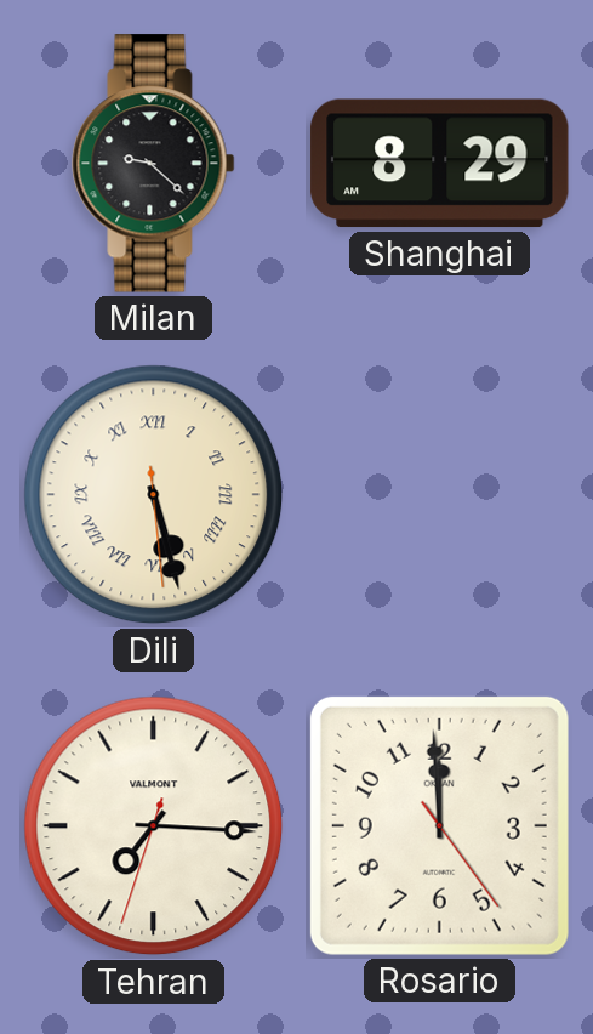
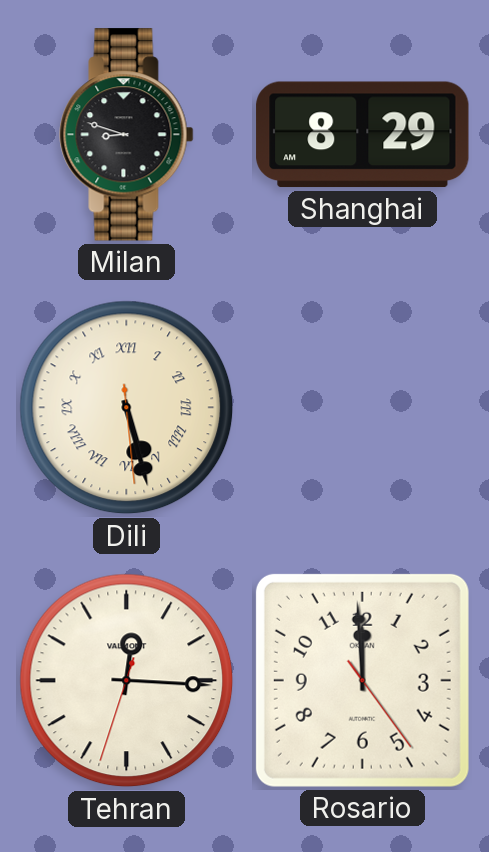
Milan: 9:22 -> 8:48 (127, 135)
Tehran: 7:15 -> 12:15 (127, 681)
